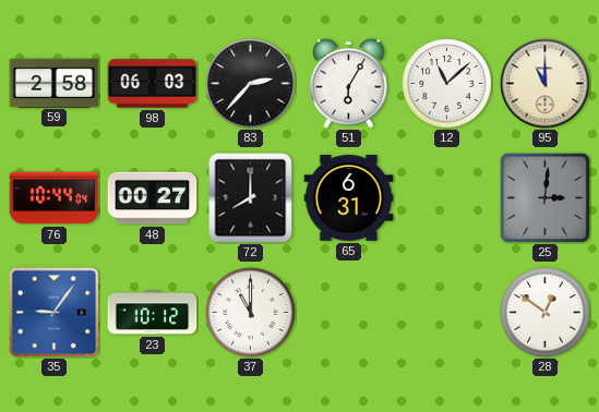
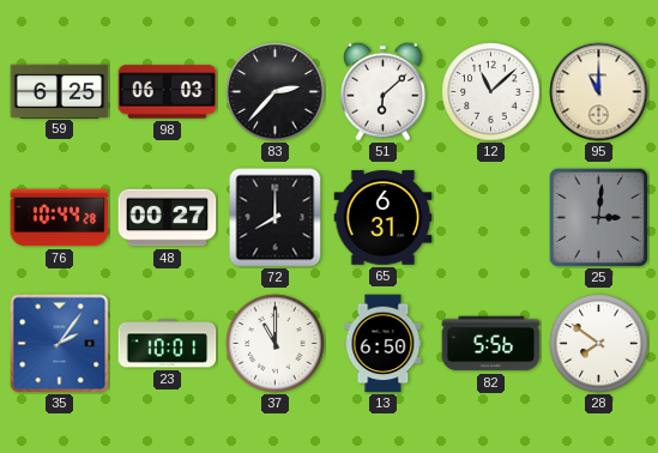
59: 2:58 -> 6:25 (60, 91)
51: 6:05 -> 6:08 (384, 91)
76: 10:44:04 -> 10:44:28 (60, 218)
35: 9:06 -> 2:06 (60, 344)
23: 10:12 -> 10:01 (168, 344)
13: none -> 6:50 (384, 344)
82: none -> 5:56 (491, 344)
28: 12:51 -> 7:51 (599, 344)
